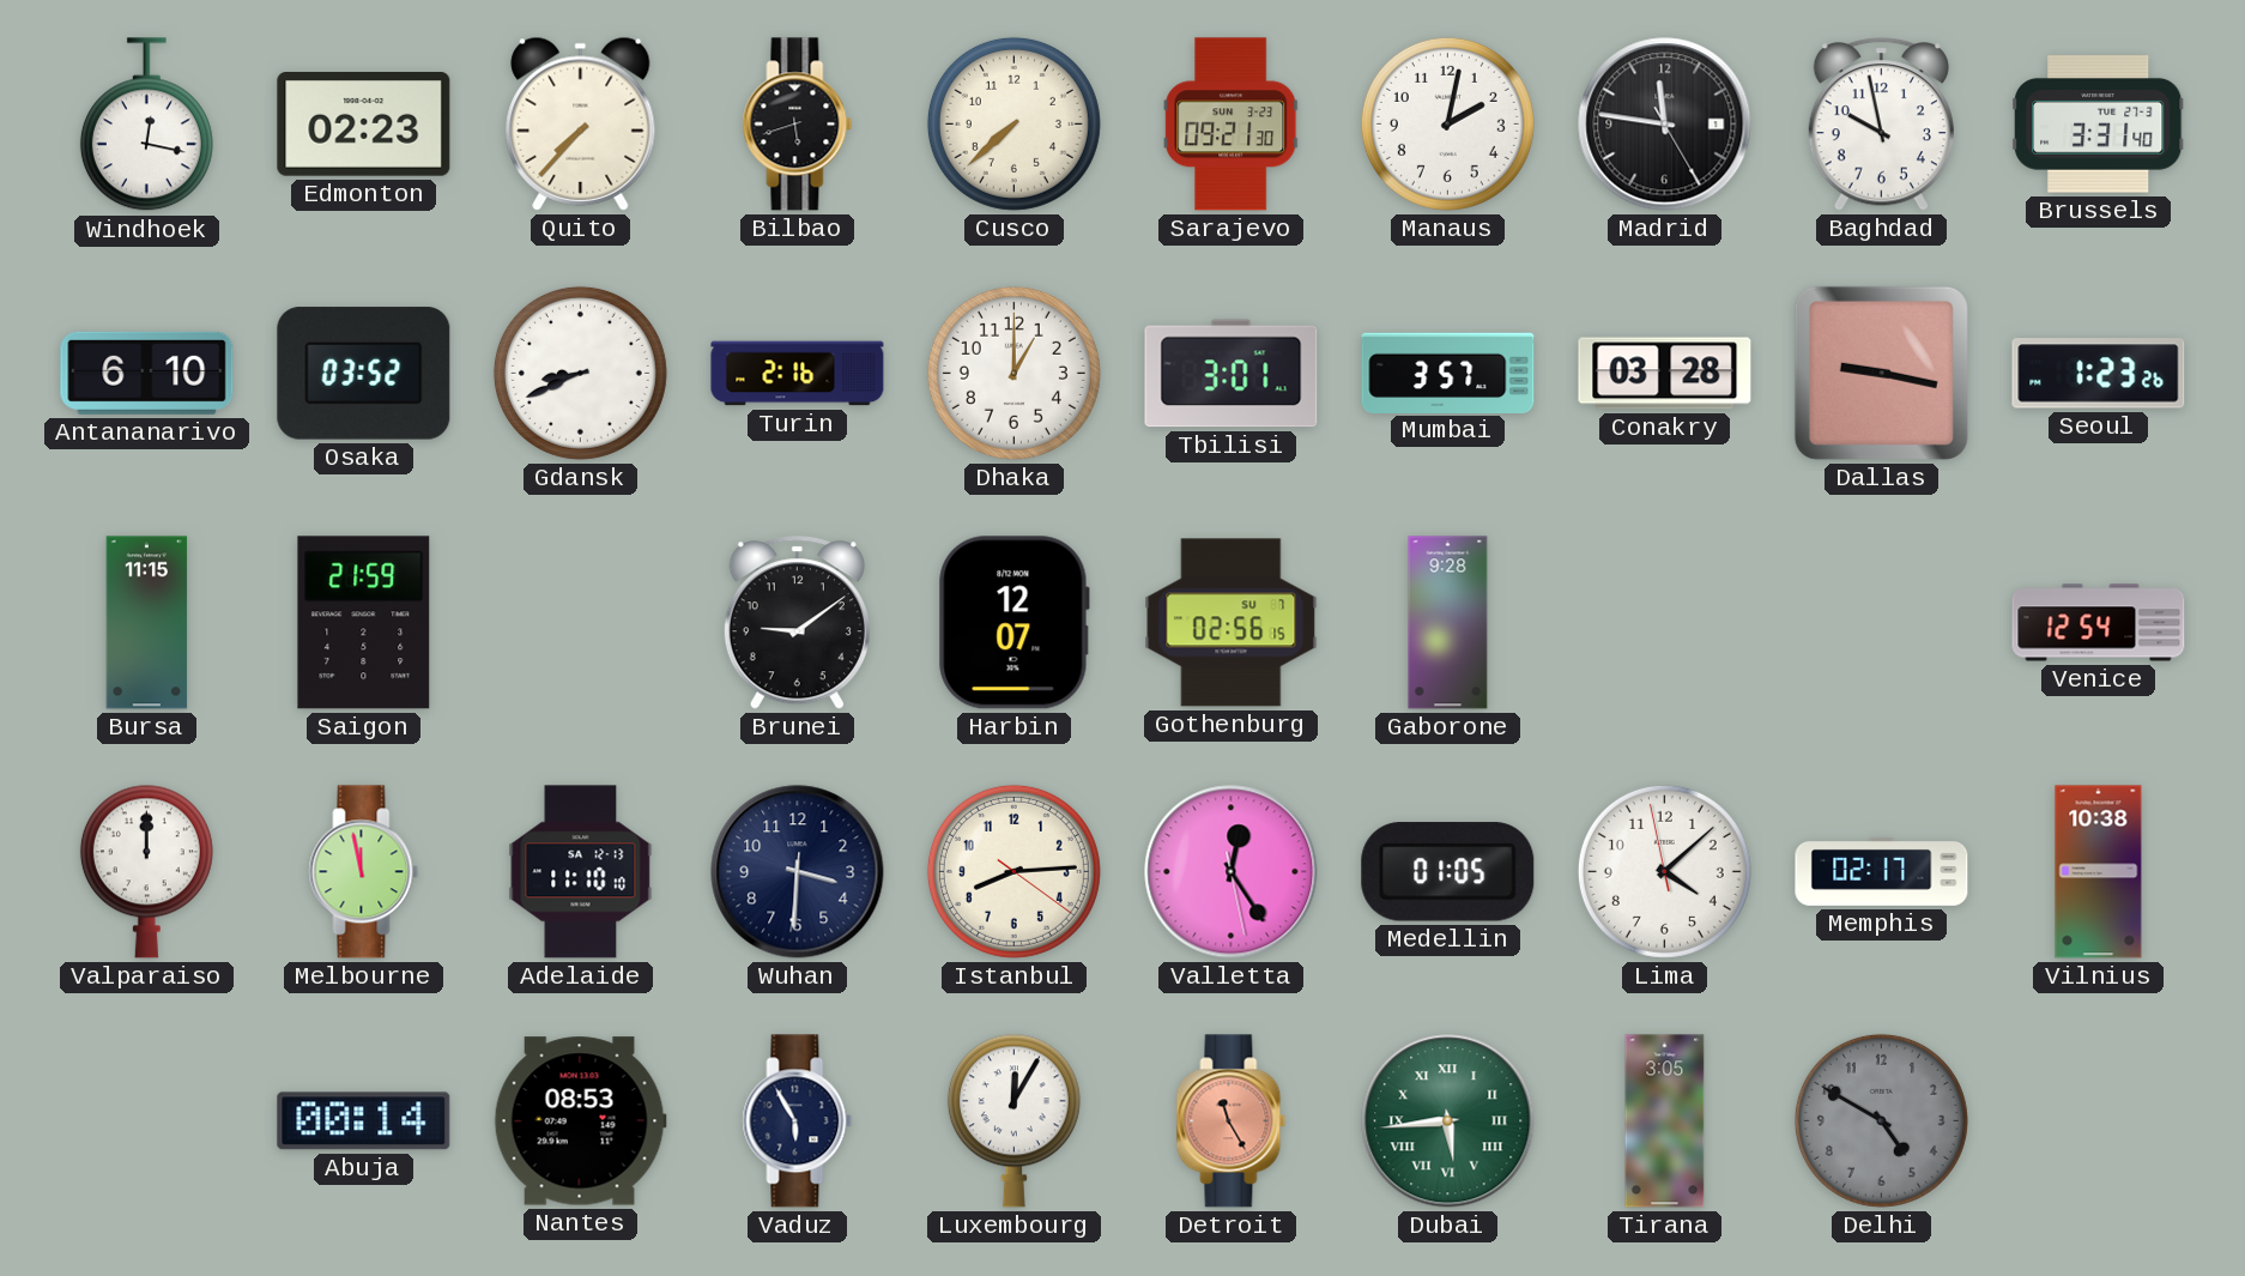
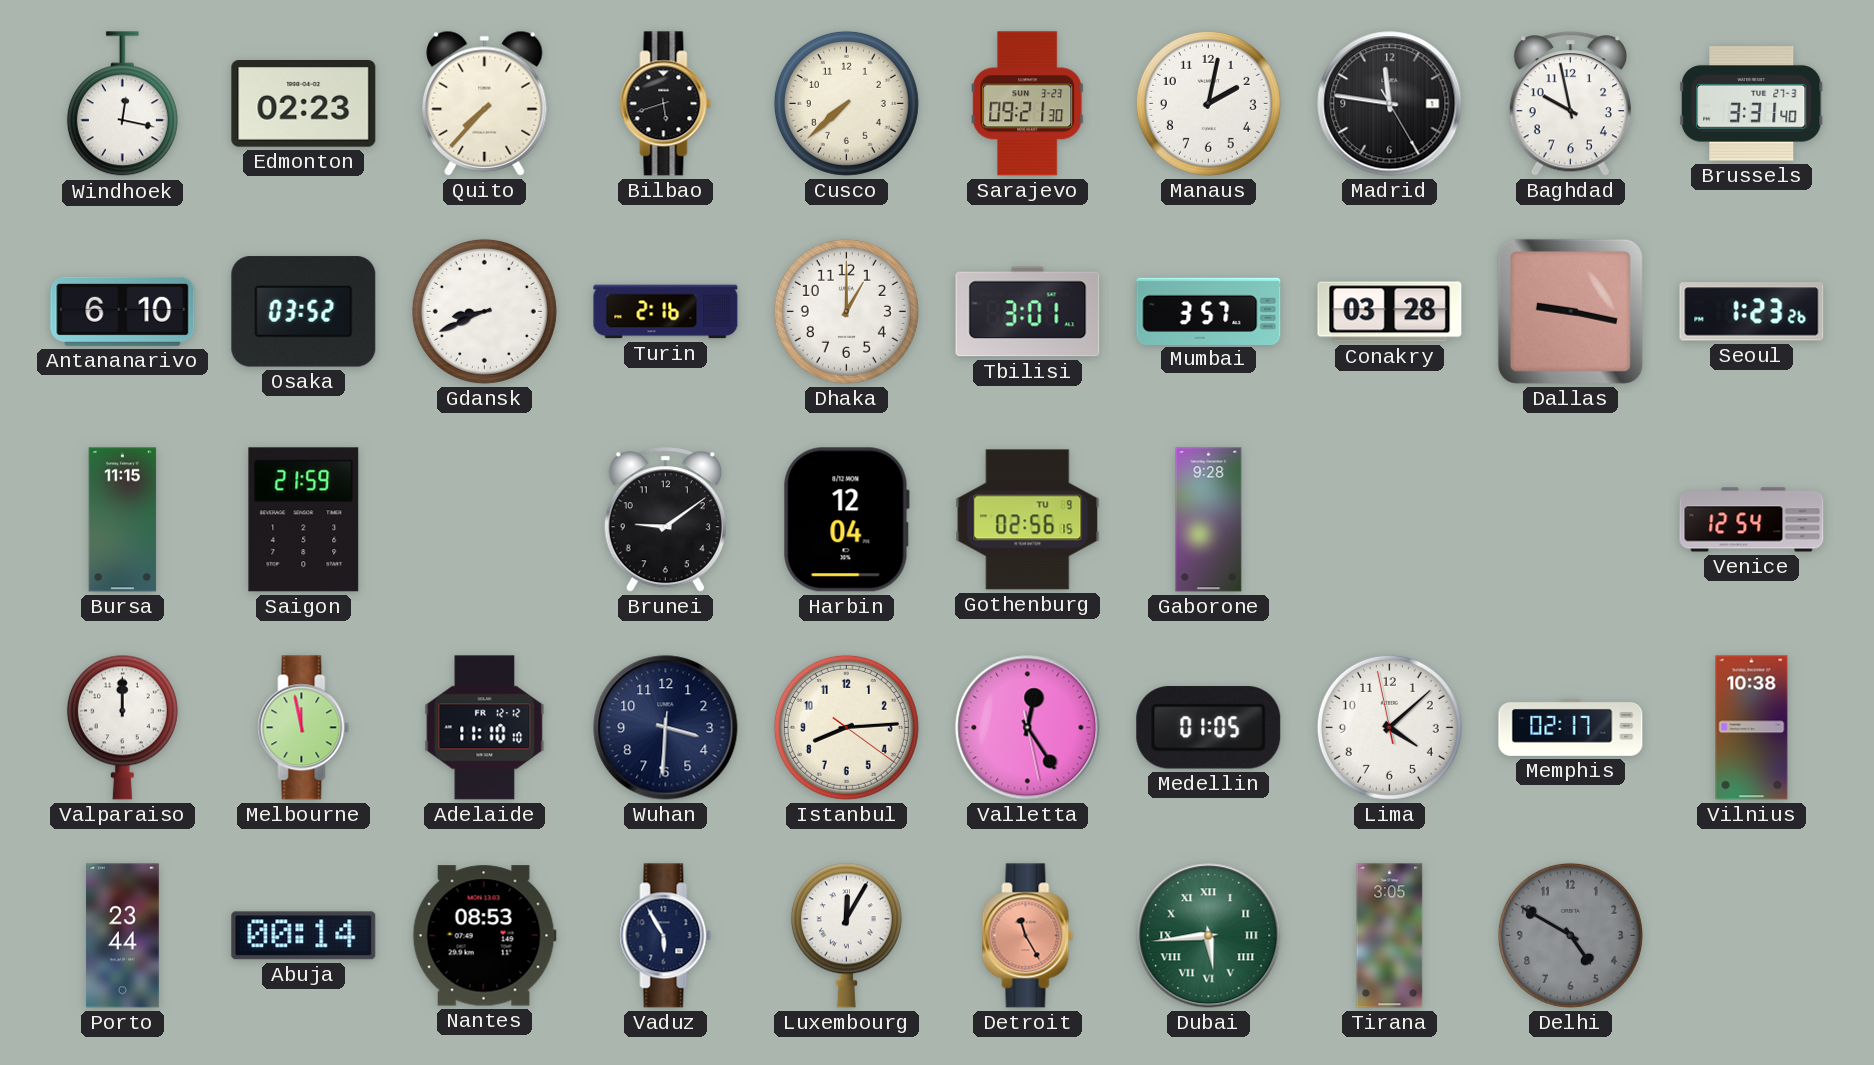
Harbin: 12:07 -> 12:04 (846, 520)
Gothenburg date: SU 7 -> TU 9 (1028, 520)
Adelaide date: SA 12-13 -> FR 12-12 (485, 728)
Porto: none -> 23:44 (122, 936)
